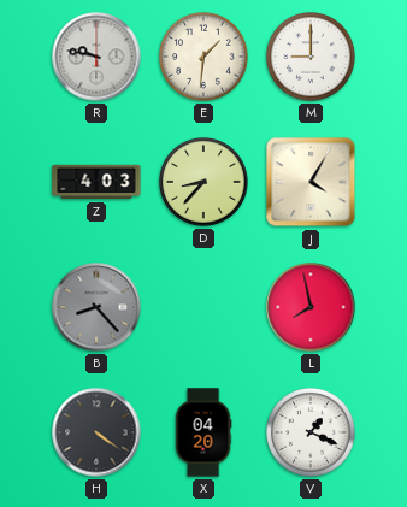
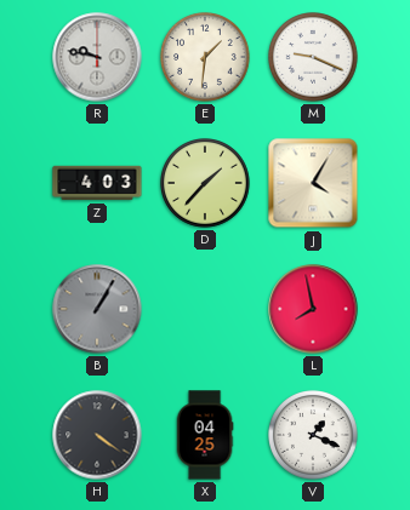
M: 9:00 -> 9:19 (314, 58)
D: 8:37 -> 1:37 (206, 184)
B: 8:23 -> 1:05 (97, 309)
X: 04:20 -> 04:25 (205, 435)
